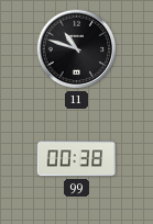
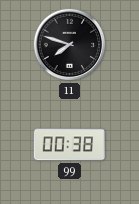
11: 10:48 -> 7:48 (70, 45)
